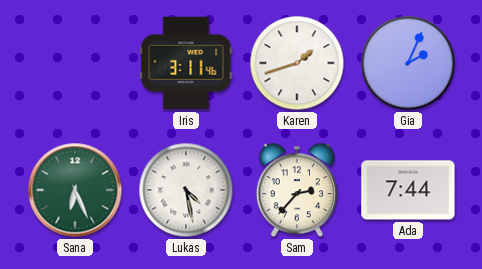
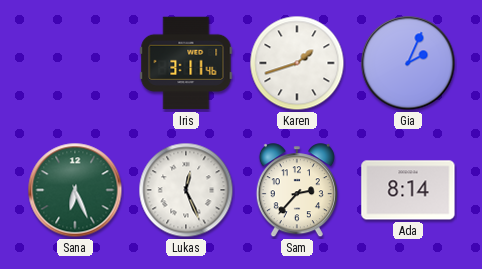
Lukas: 4:28 -> 12:26 (186, 190)
Ada: 7:44 -> 8:14 (408, 190)
